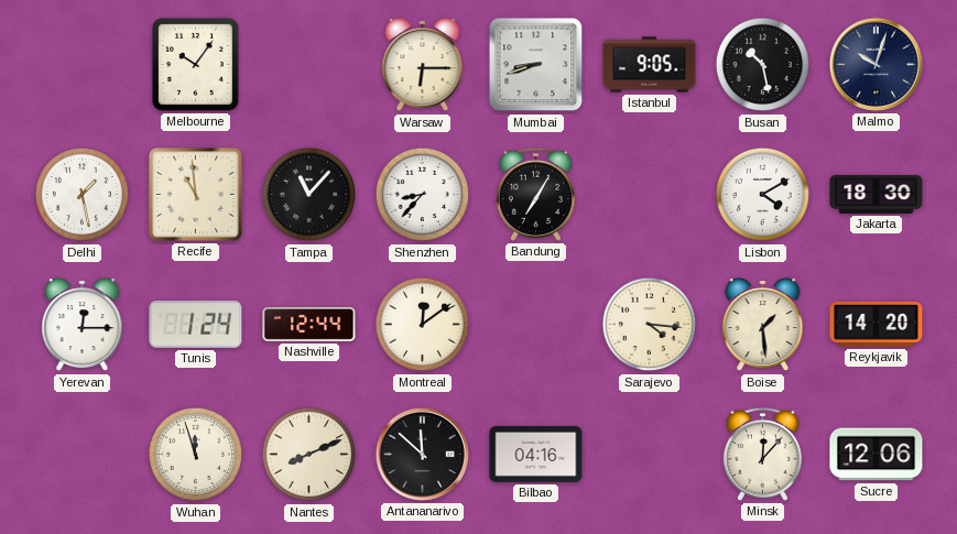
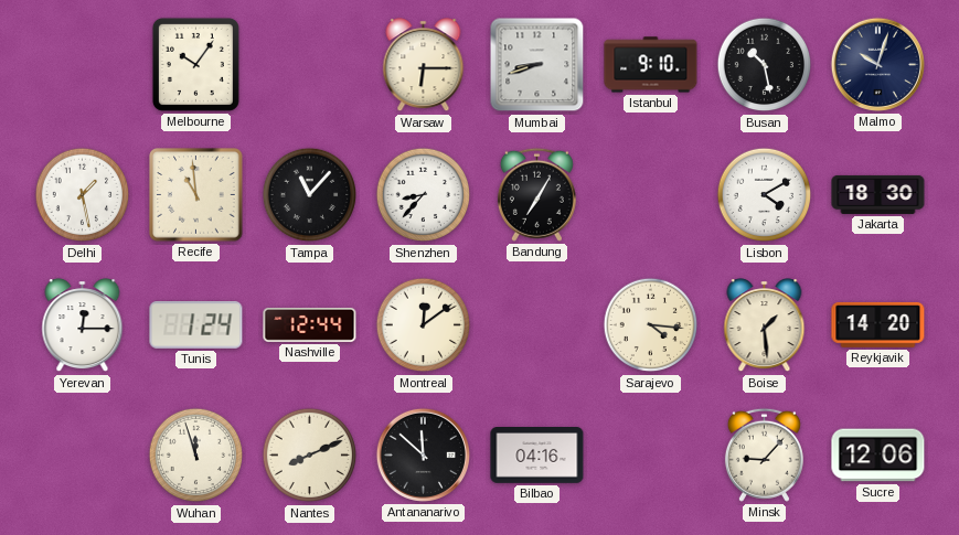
Istanbul: 9:05 -> 9:10 (651, 65)
Minsk: 12:07 -> 9:07 (764, 454)
